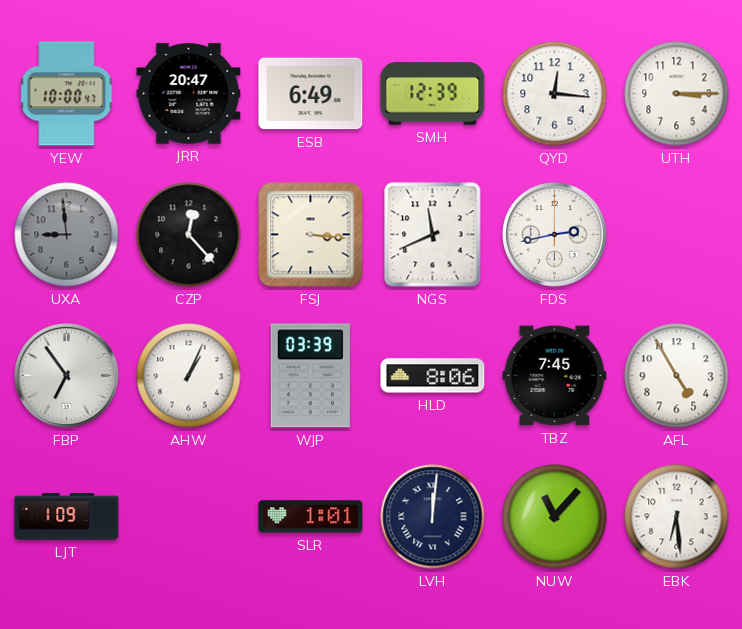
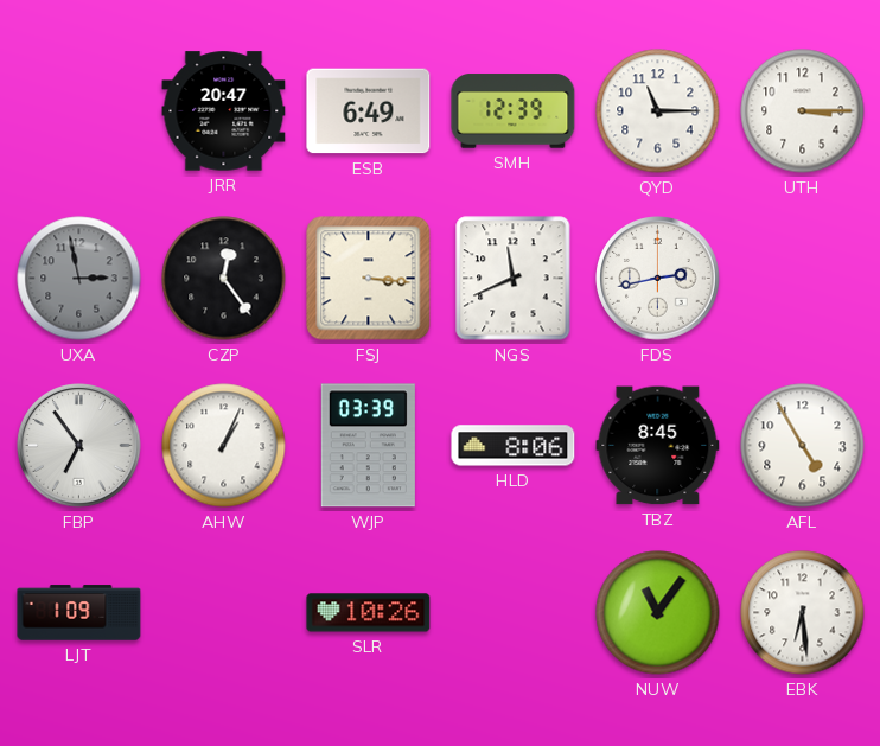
YEW: 10:00 -> none (67, 94)
QYD: 12:16 -> 11:15 (658, 111)
UXA: 8:59 -> 2:58 (79, 279)
CZP: 12:23 -> 12:24 (224, 279)
TBZ: 7:45 -> 8:45 (658, 446)
SLR: 1:01 -> 10:26 (369, 613)
LVH: 12:01 -> none (433, 517)
NUW: 11:07 -> 11:06 (658, 613)
